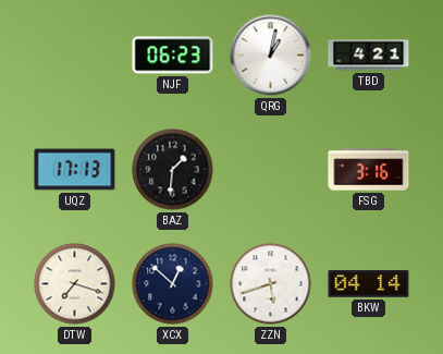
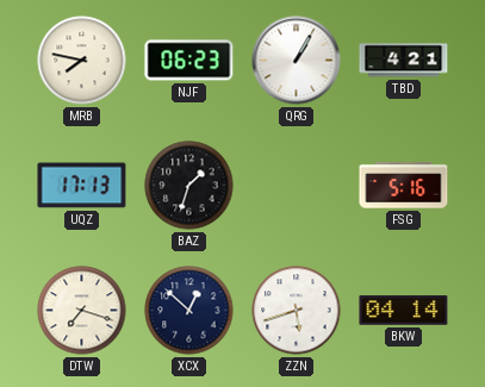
MRB: none -> 7:47 (82, 61)
QRG: 1:02 -> 1:05 (297, 61)
BAZ: 1:31 -> 1:33 (189, 186)
FSG: 3:16 -> 5:16 (404, 186)
